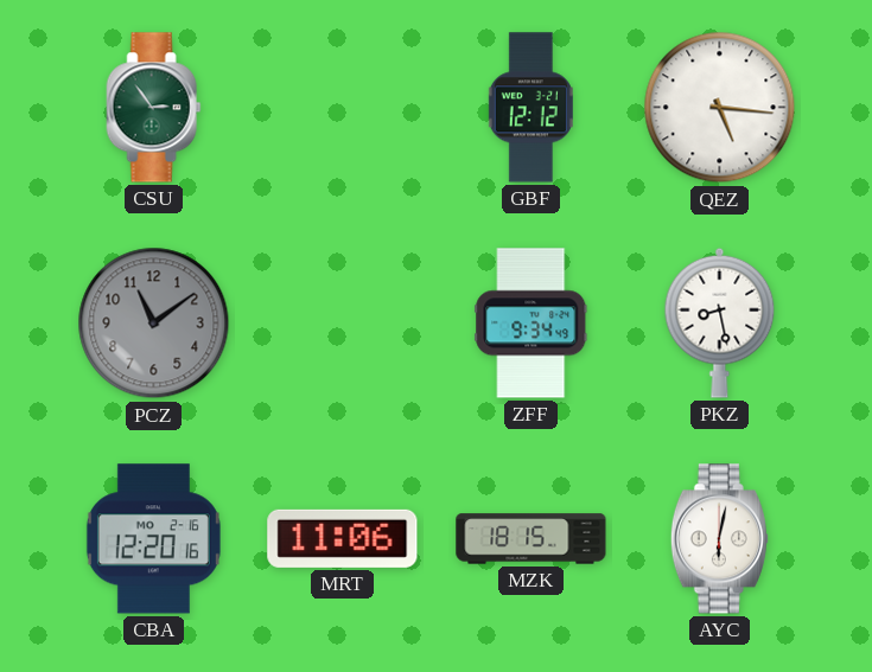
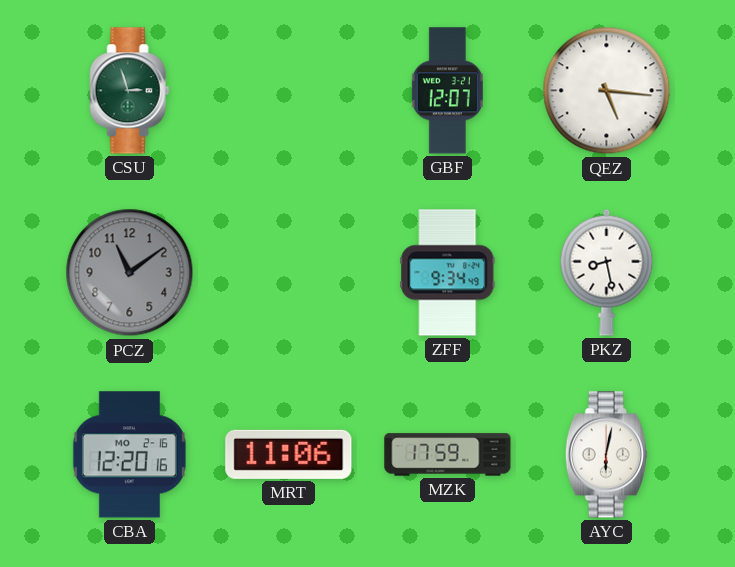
CSU: 2:54 -> 2:57 (130, 91)
GBF: 12:12 -> 12:07 (447, 91)
MZK: 18:15 -> 17:59 (448, 455)
